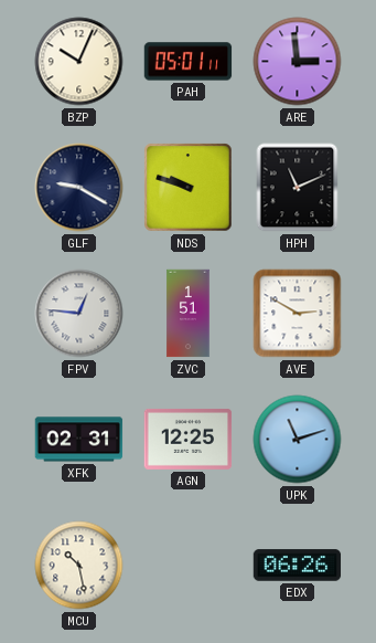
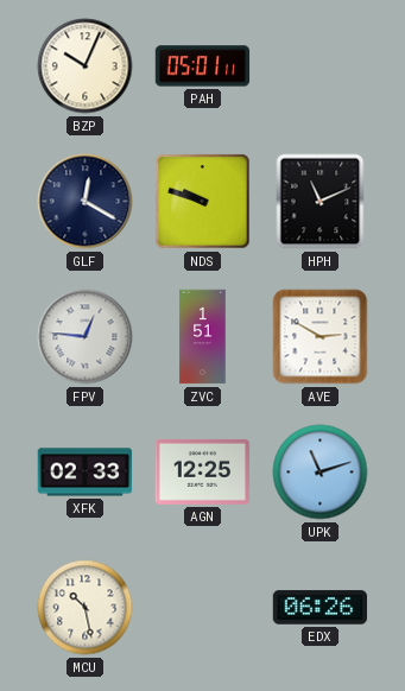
ARE: 2:59 -> none (298, 62)
GLF: 9:20 -> 12:20 (86, 202)
XFK: 02:31 -> 02:33 (86, 473)
